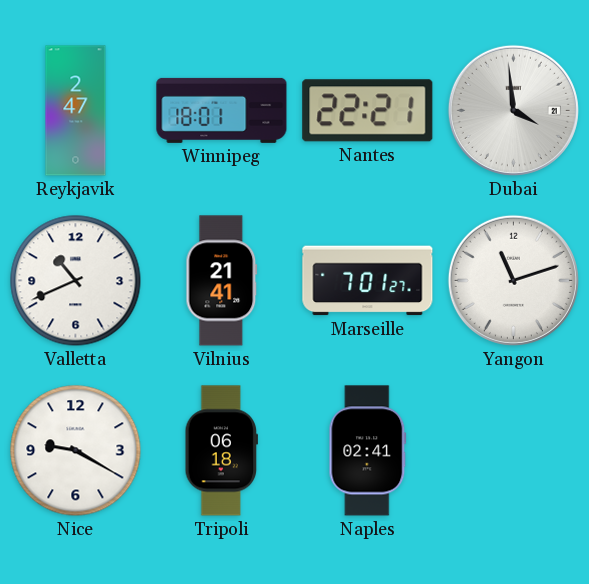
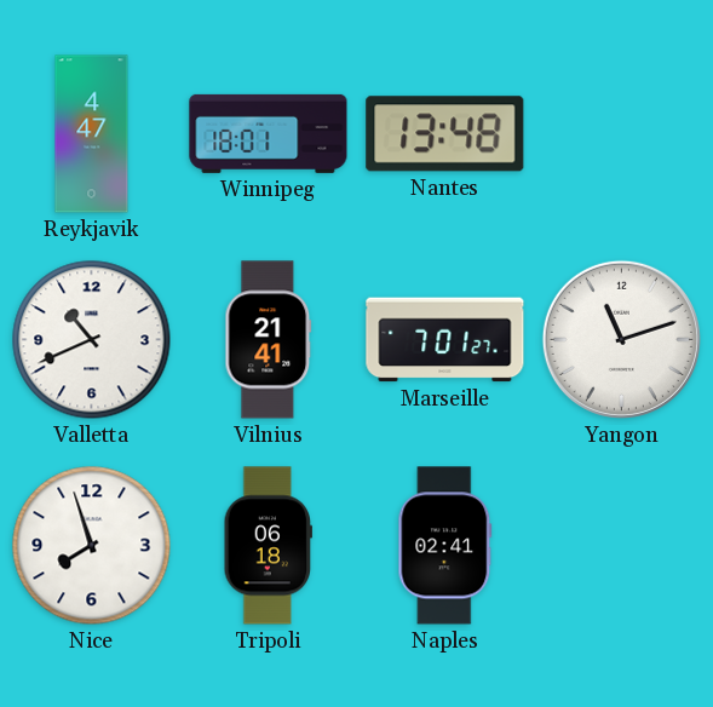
Reykjavik: 2:47 -> 4:47 (92, 134)
Nantes: 22:21 -> 13:48 (445, 134)
Dubai: 3:59 -> none (513, 110)
Nice: 9:20 -> 7:57 (92, 546)
